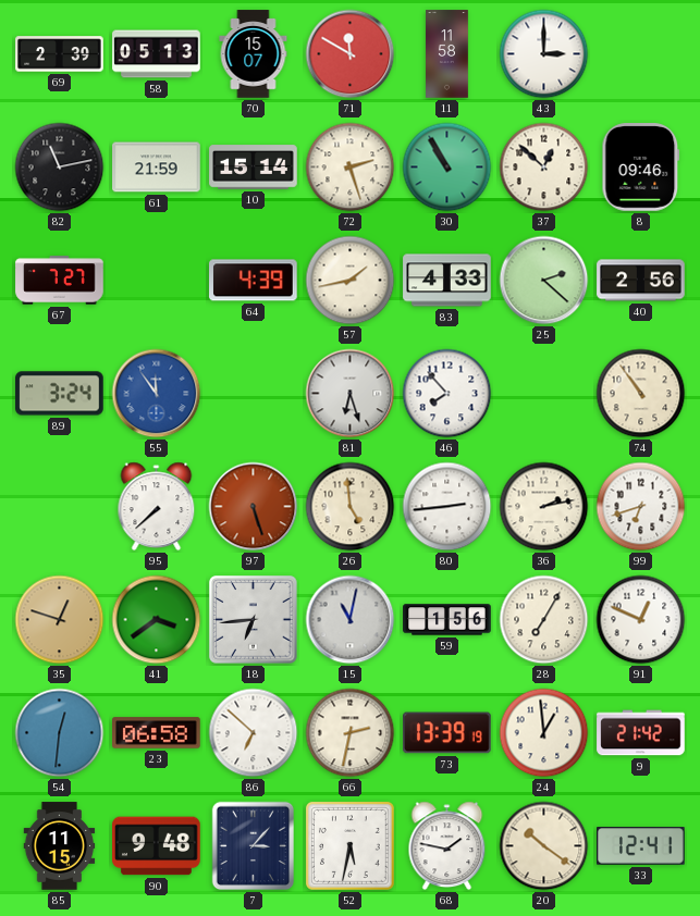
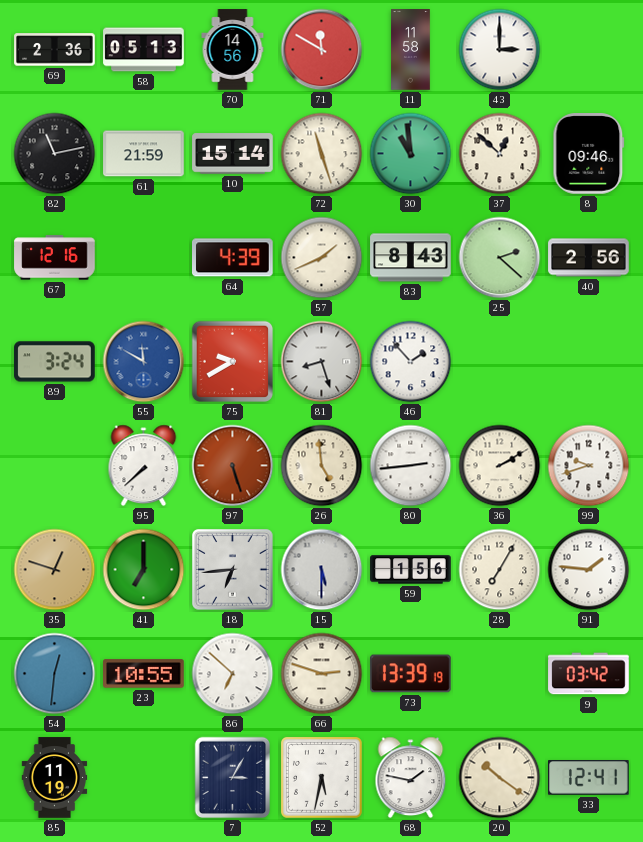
69: 2:39 -> 2:36 (55, 50)
70: 15:07 -> 14:56 (233, 50)
72: 2:27 -> 11:27 (322, 154)
30: 10:55 -> 10:59 (411, 154)
67: 7:27 -> 12:16 (55, 258)
57: 1:43 -> 1:41 (322, 258)
83: 4:33 -> 8:43 (411, 258)
55: 11:54 -> 11:50 (144, 362)
75: none -> 9:40 (233, 362)
81: 6:27 -> 8:27 (322, 362)
46: 7:53 -> 1:53 (411, 362)
74: 10:54 -> none (641, 394)
36: 2:13 -> 2:10 (500, 466)
99: 6:42 -> 9:42 (589, 466)
41: 3:39 -> 7:00 (144, 570)
15: 11:02 -> 5:30 (322, 570)
91: 12:49 -> 1:46 (589, 570)
23: 06:58 -> 10:55 (144, 674)
66: 2:32 -> 2:48 (322, 674)
24: 12:59 -> none (544, 733)
9: 21:42 -> 03:42 (589, 674)
85: 11:15 -> 11:19 (55, 778)
90: 9:48 -> none (157, 846)
7: 3:07 -> 3:05 (232, 778)
